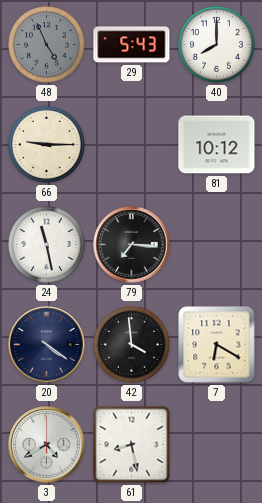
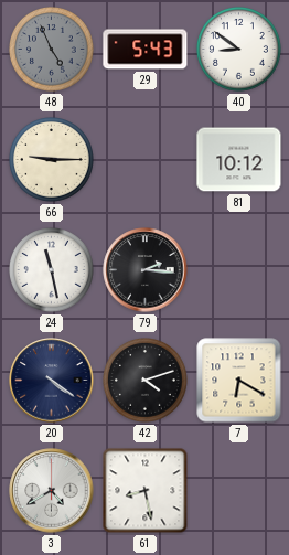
40: 8:00 -> 8:51 (239, 50)
79: 7:16 -> 2:16 (146, 270)
42: 3:59 -> 4:12 (146, 381)
